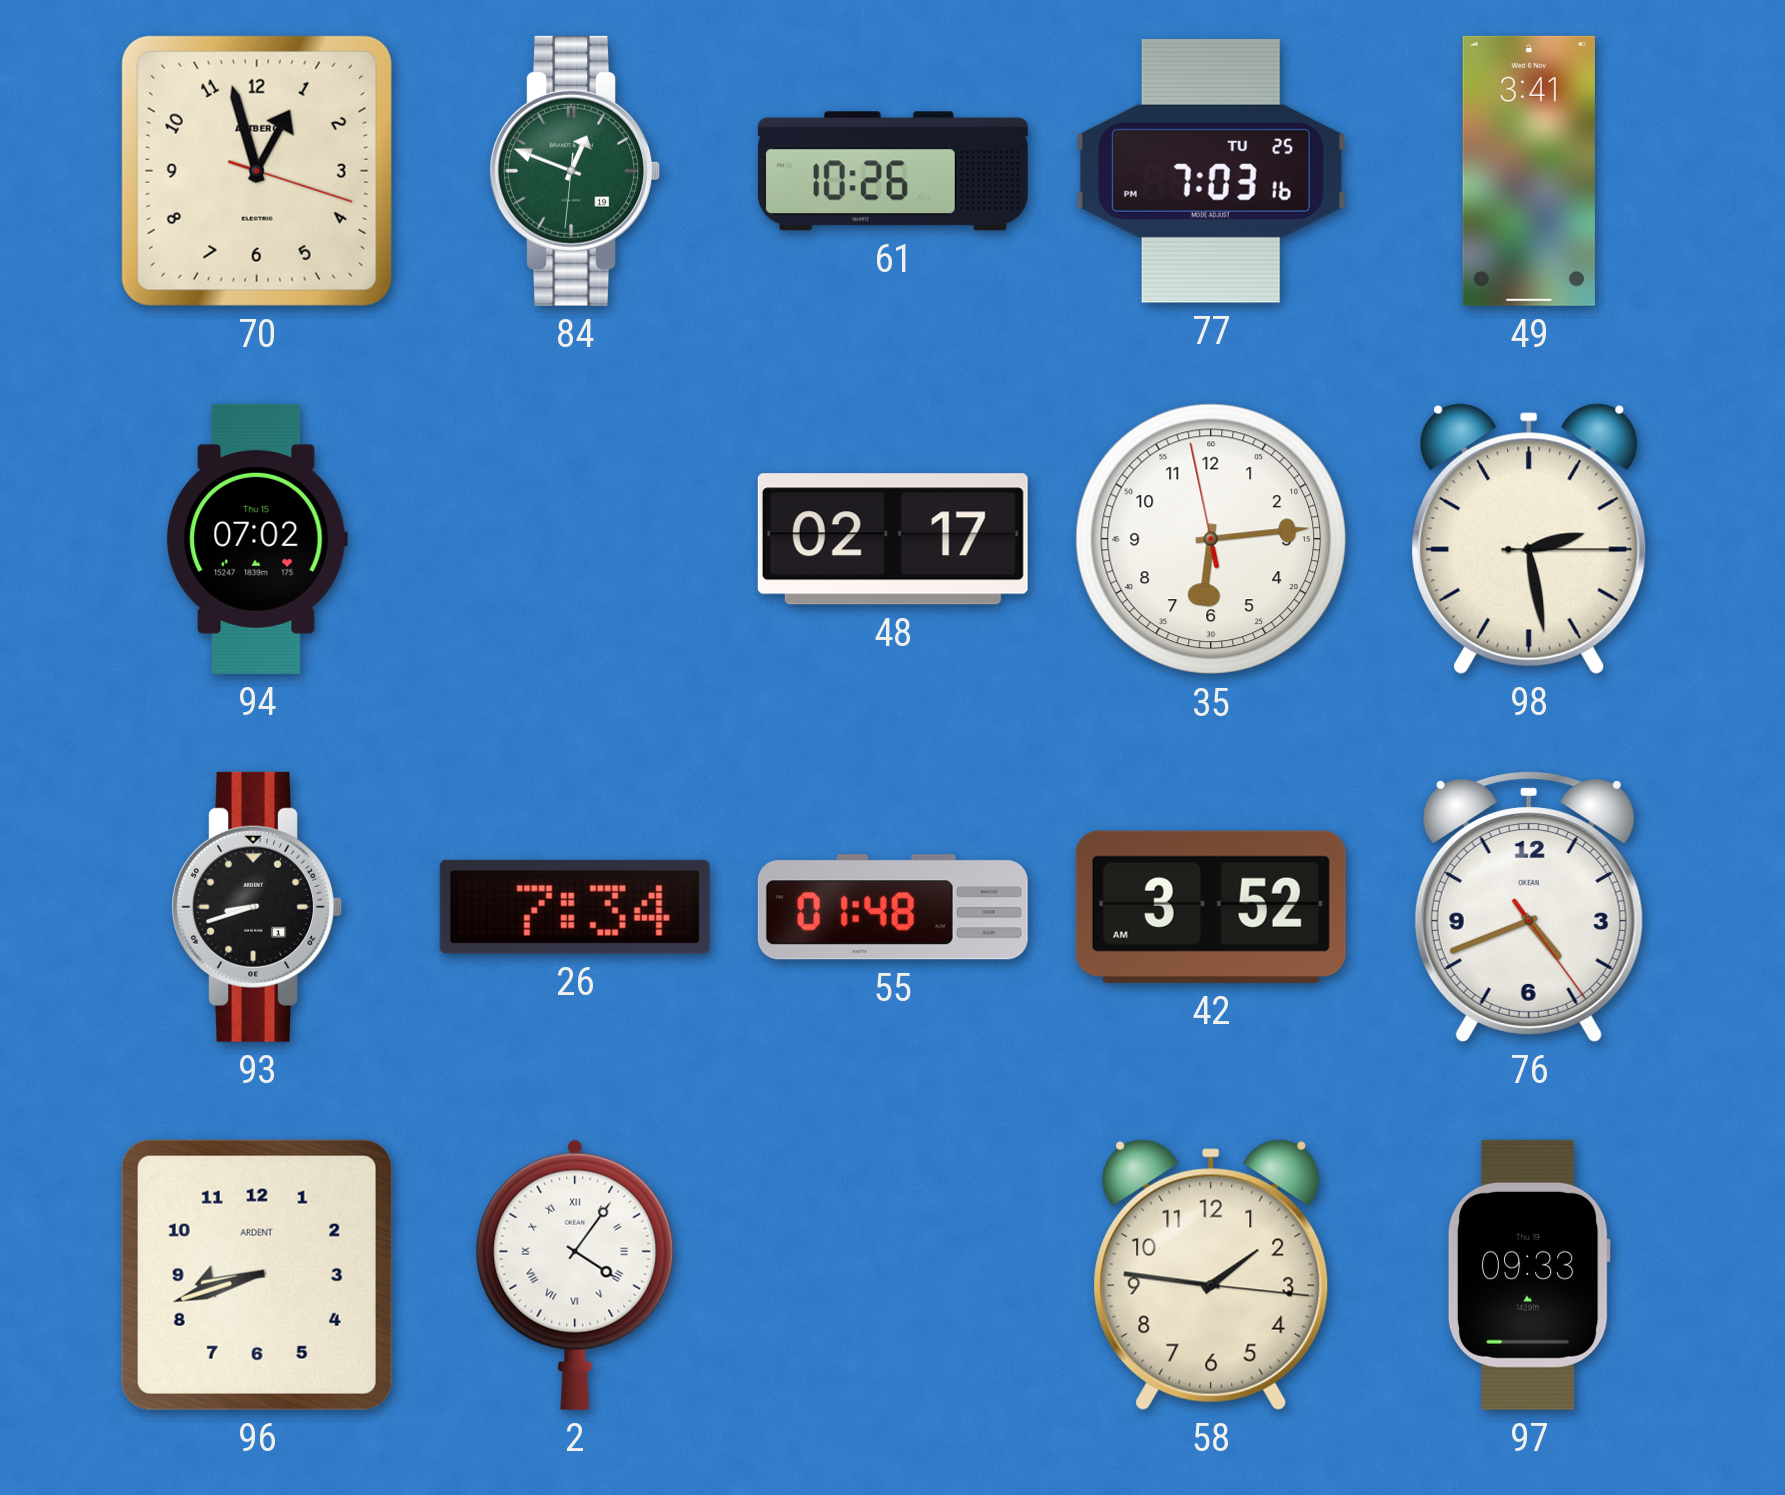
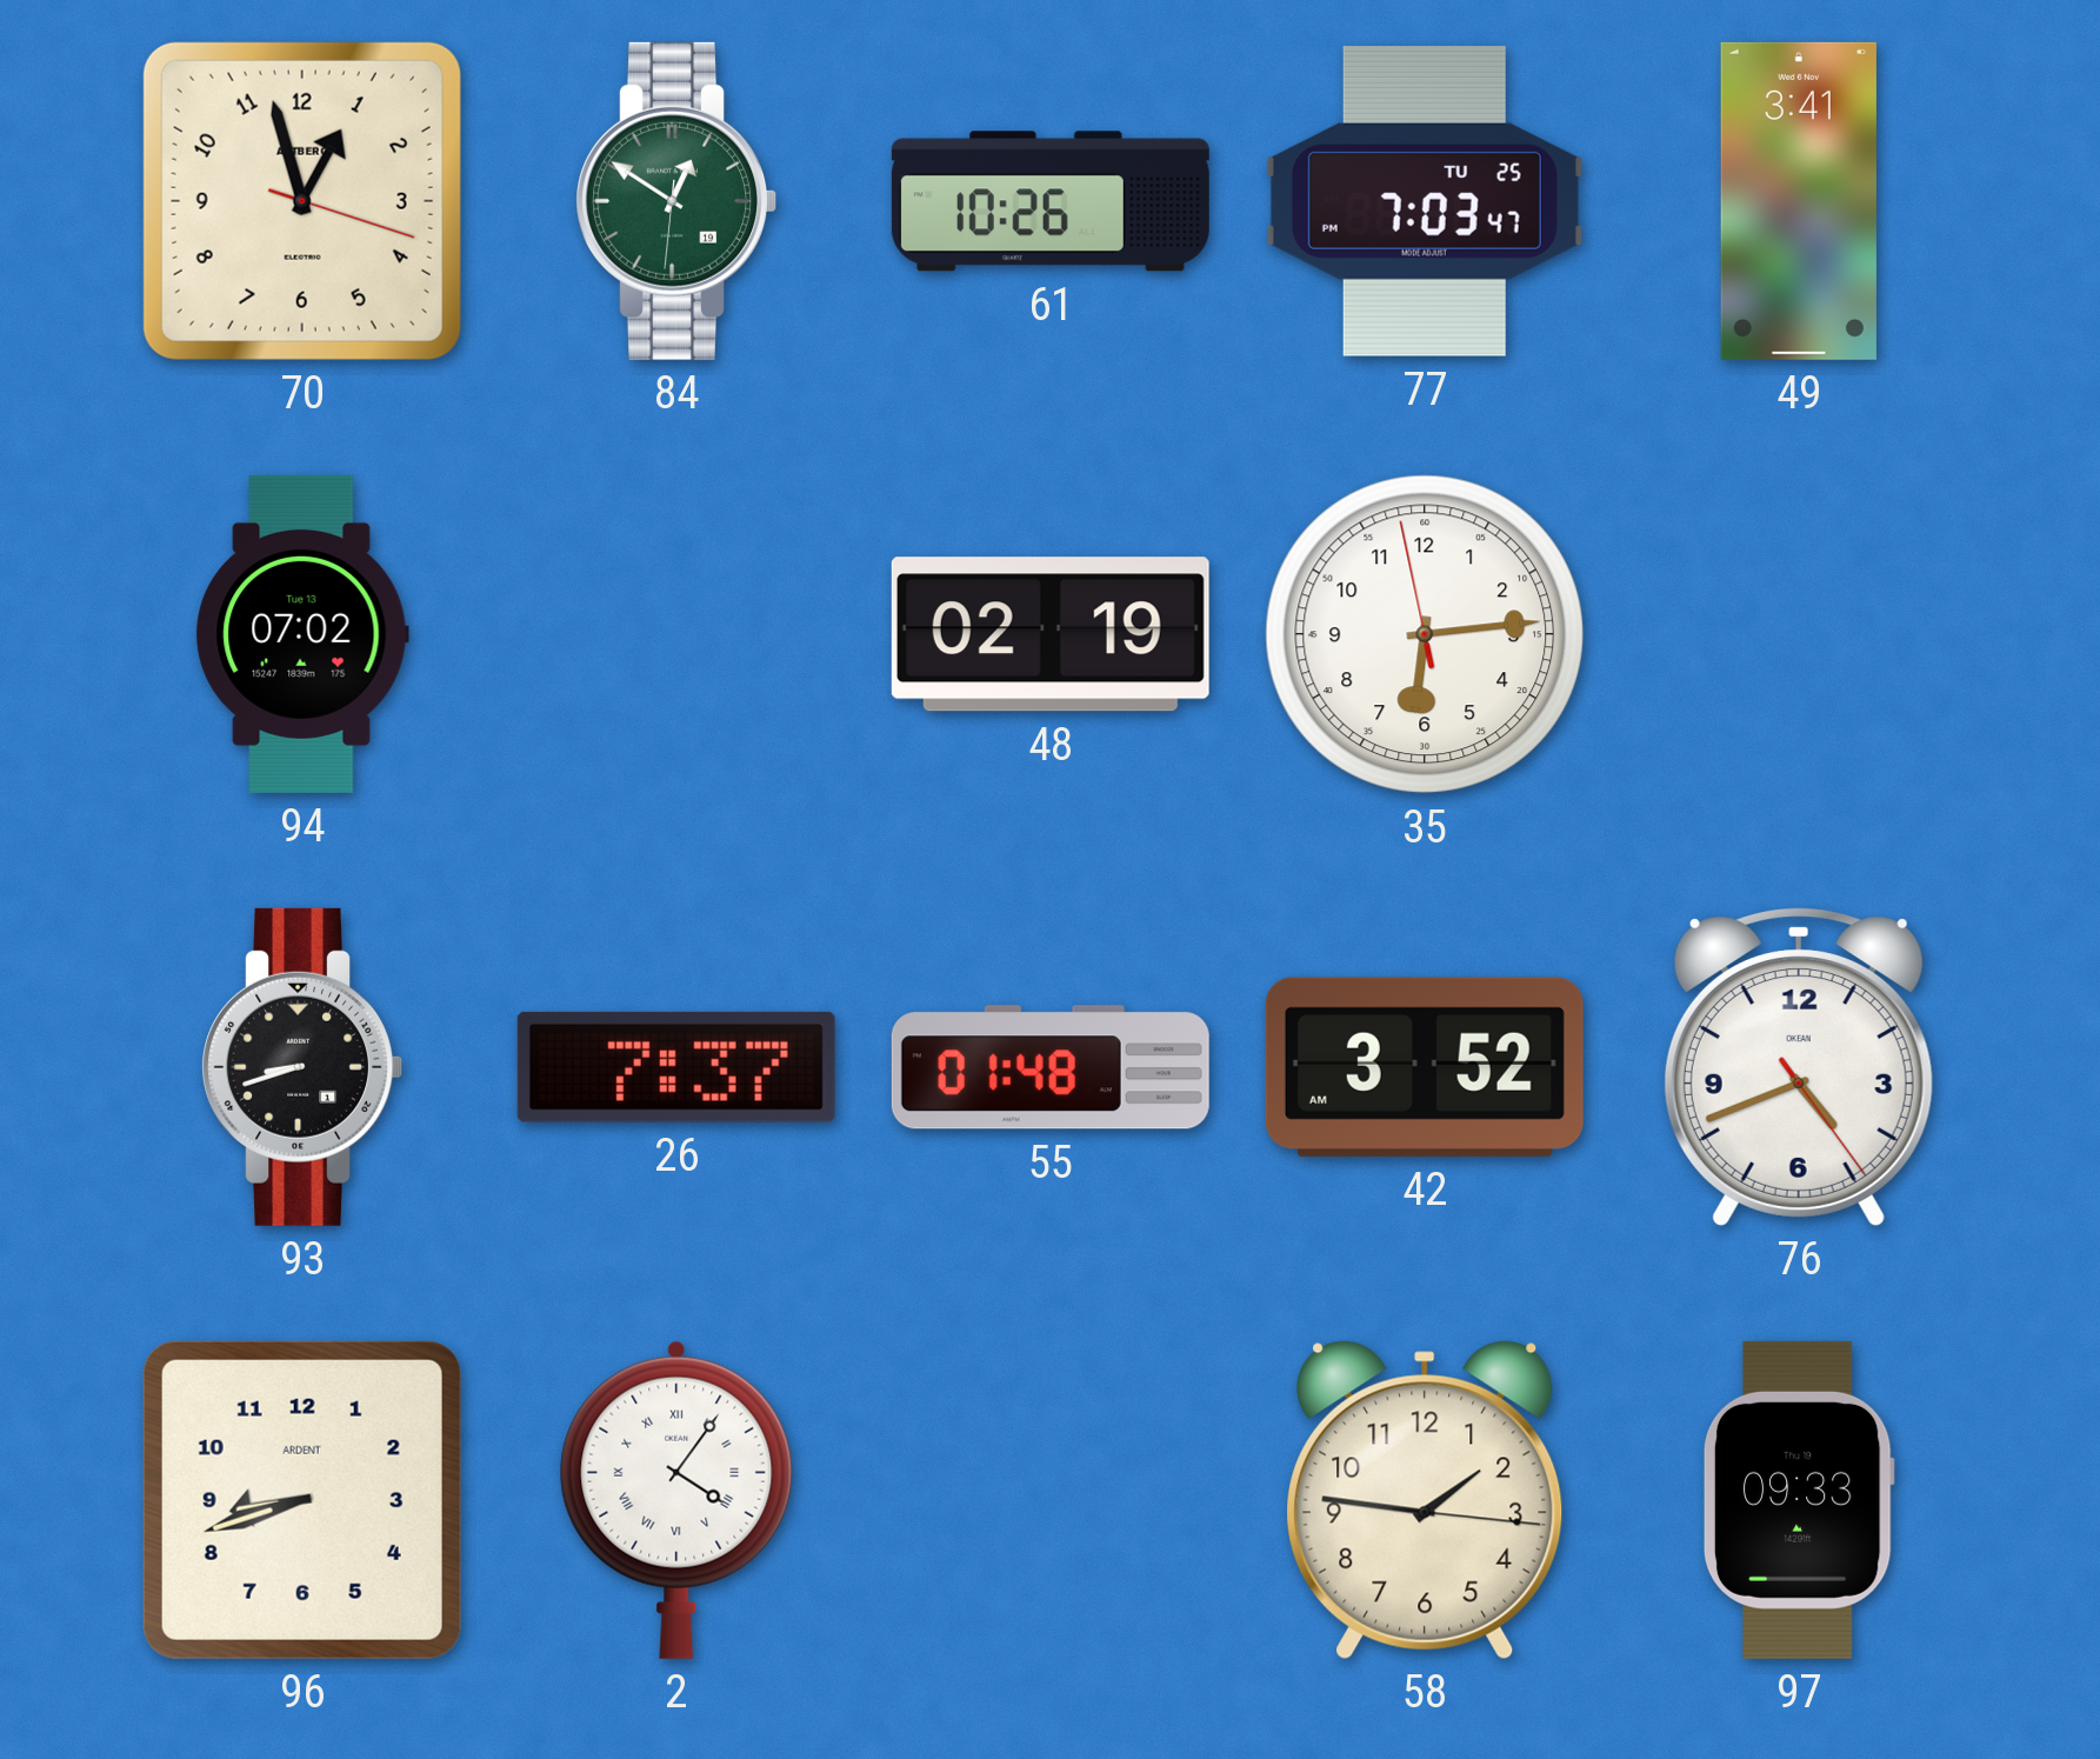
84: 12:48 -> 12:50 (675, 201)
77: 7:03:16 -> 7:03:47 (1425, 201)
94 date: Thu 15 -> Tue 13 (302, 634)
48: 02:17 -> 02:19 (1051, 634)
98: 2:28 -> none (1529, 539)
26: 7:34 -> 7:37 (676, 1067)
